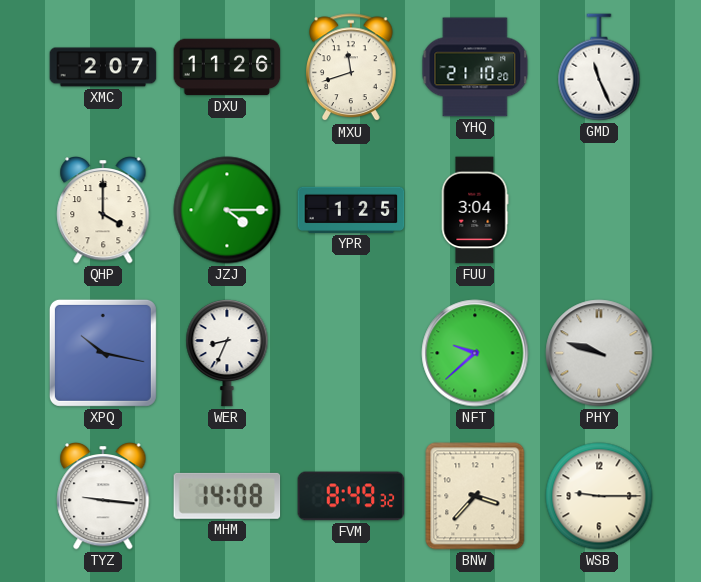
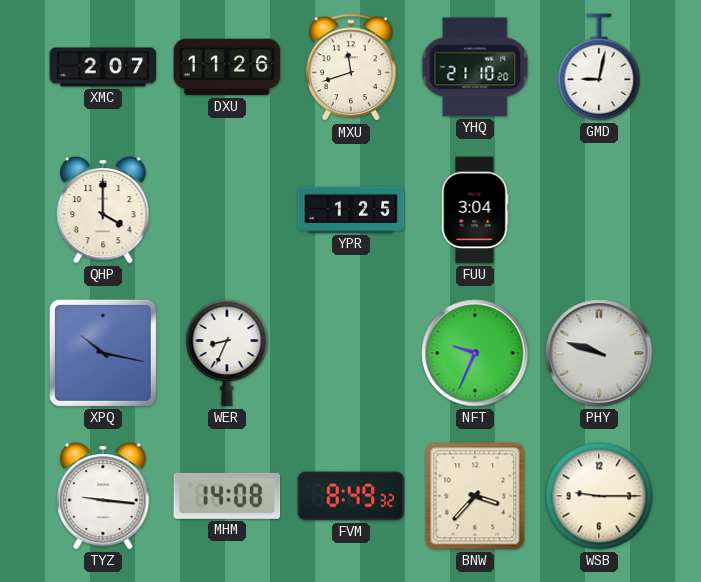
GMD: 11:26 -> 9:02 (599, 67)
JZJ: 4:15 -> none (227, 210)
NFT: 9:38 -> 9:34 (475, 353)
